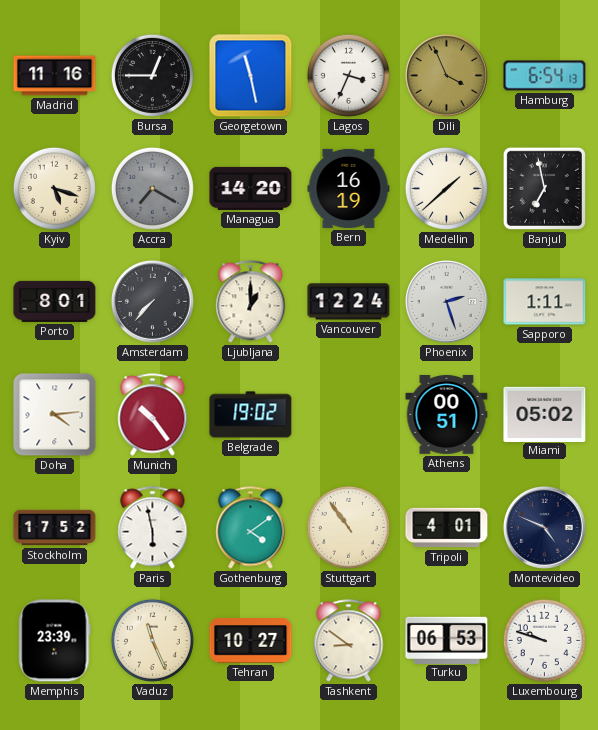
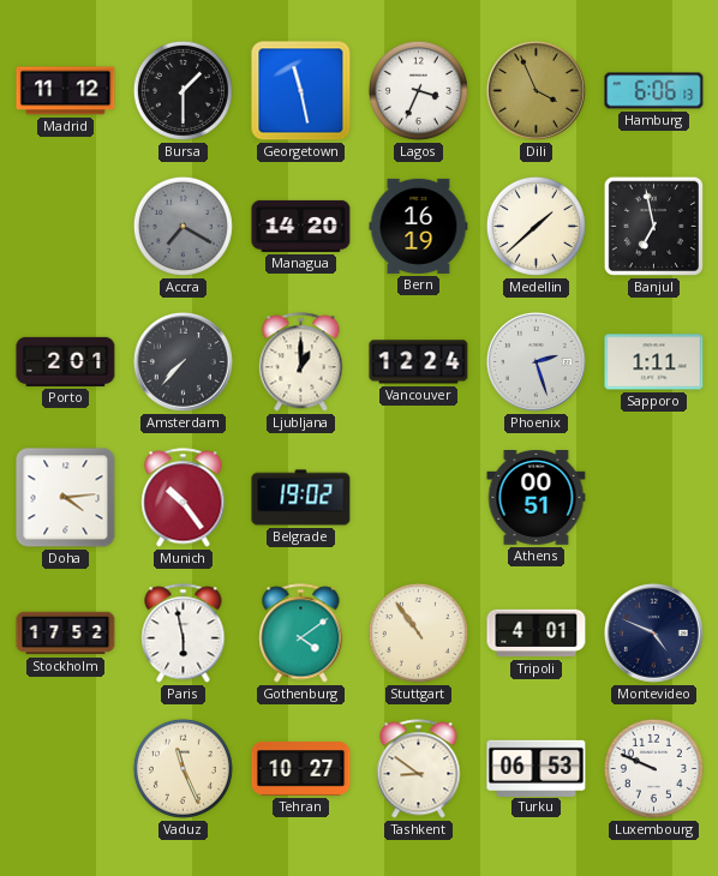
Madrid: 11:16 -> 11:12 (66, 91)
Bursa: 12:45 -> 1:30 (183, 90)
Hamburg: 6:54 -> 6:06 (654, 91)
Kyiv: 5:18 -> none (54, 188)
Porto: 8:01 -> 2:01 (66, 361)
Miami: 05:02 -> none (545, 414)
Memphis: 23:39 -> none (55, 641)
Luxembourg: 9:48 -> 9:49 (653, 768)
